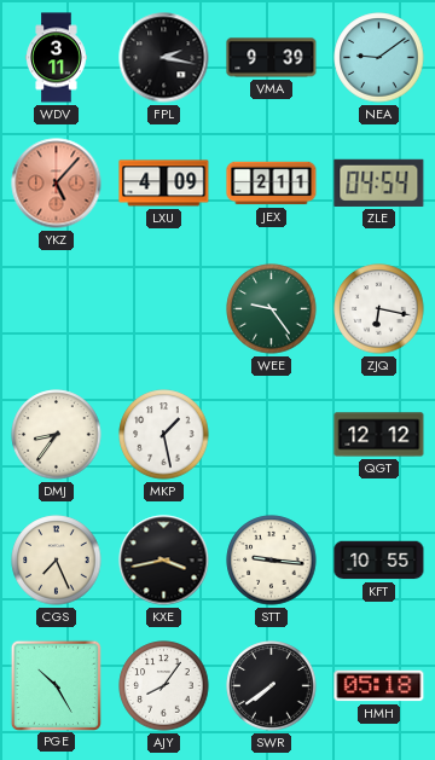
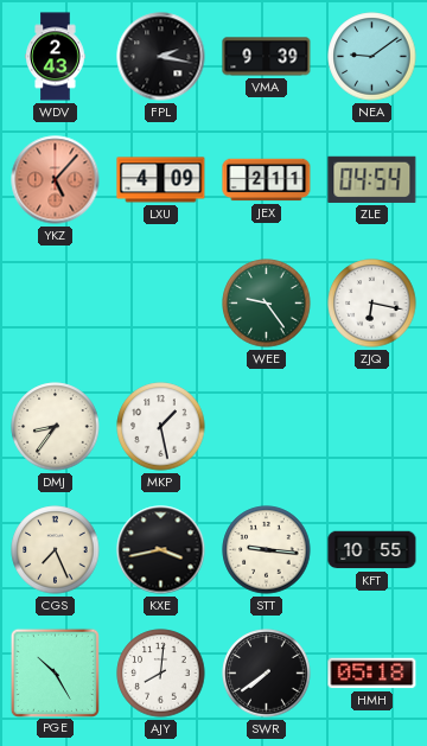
WDV: 3:11 -> 2:43 (56, 57)
QGT: 12:12 -> none (379, 435)
AJY: 8:06 -> 8:01 (161, 674)
